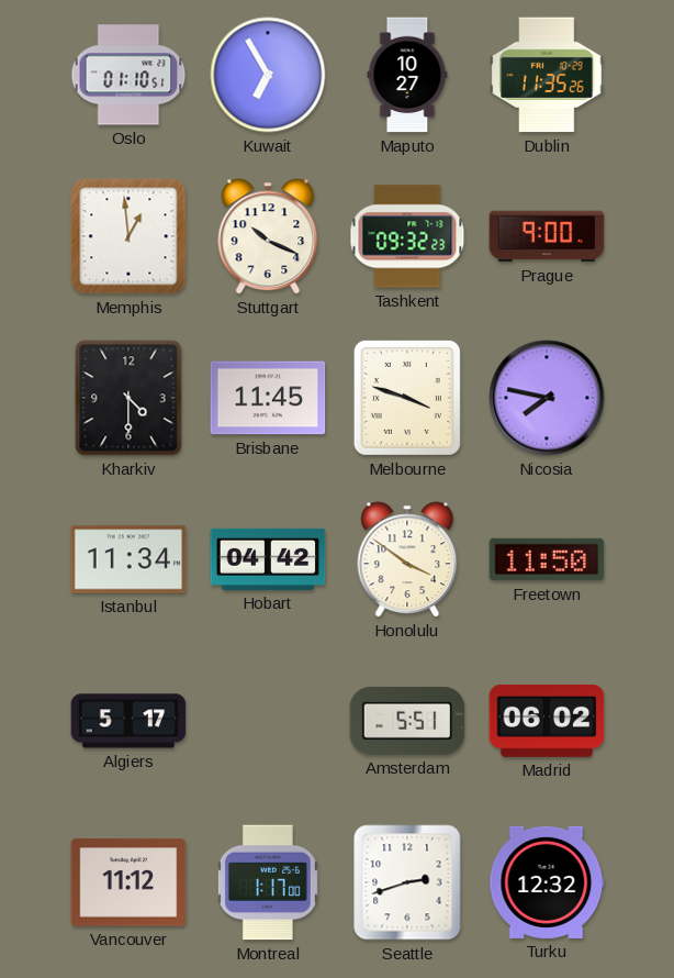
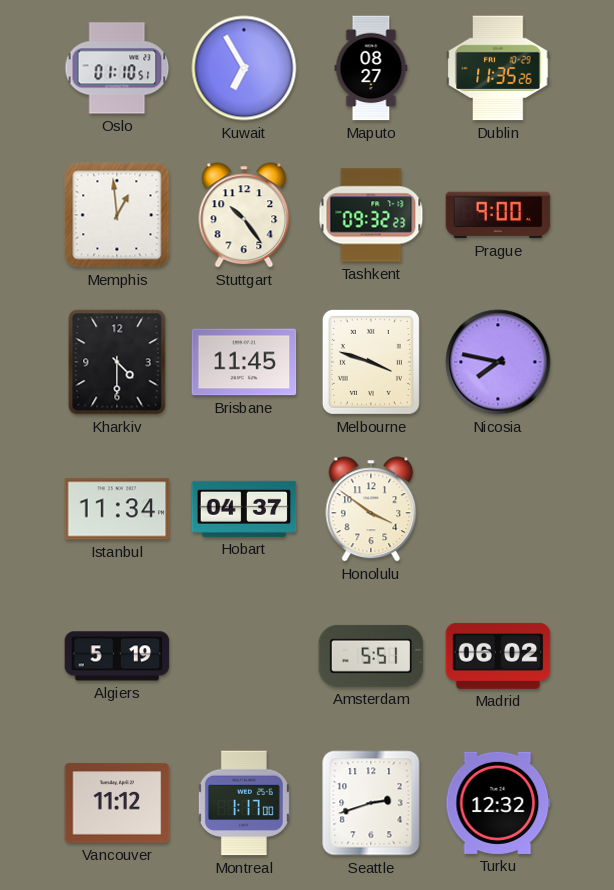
Maputo: 10:27 -> 08:27 (371, 68)
Stuttgart: 10:19 -> 10:24 (244, 215)
Hobart: 04:42 -> 04:37 (244, 509)
Freetown: 11:50 -> none (547, 559)
Algiers: 5:17 -> 5:19 (117, 656)
